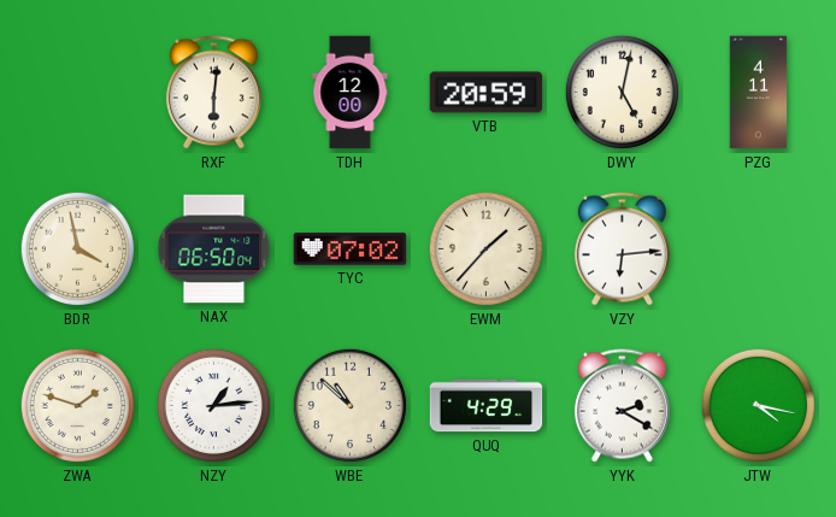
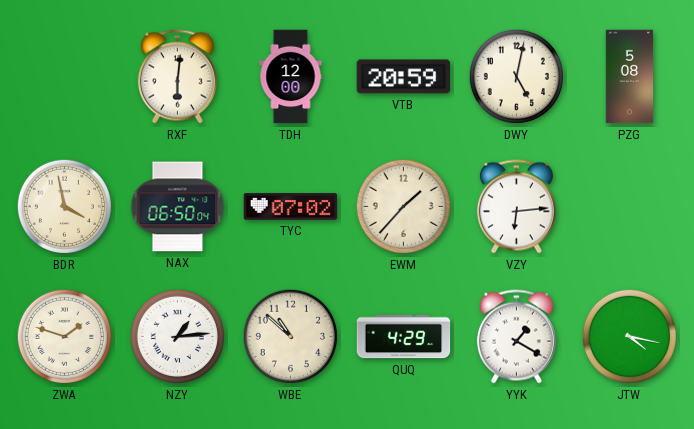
PZG: 4:11 -> 5:08 (630, 77)
YYK: 2:20 -> 1:20 (516, 337)
